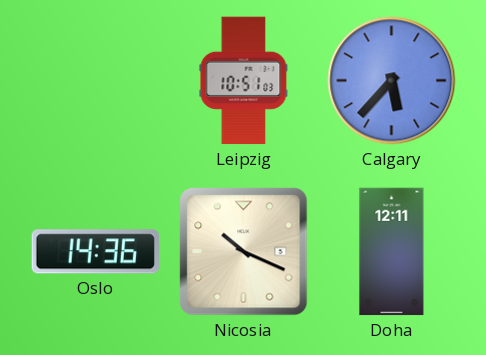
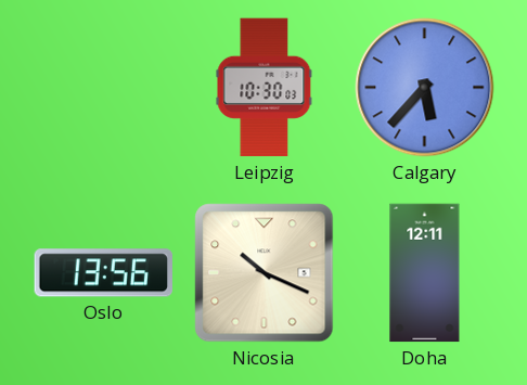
Leipzig: 10:51 -> 10:30 (265, 88)
Oslo: 14:36 -> 13:56 (103, 273)
